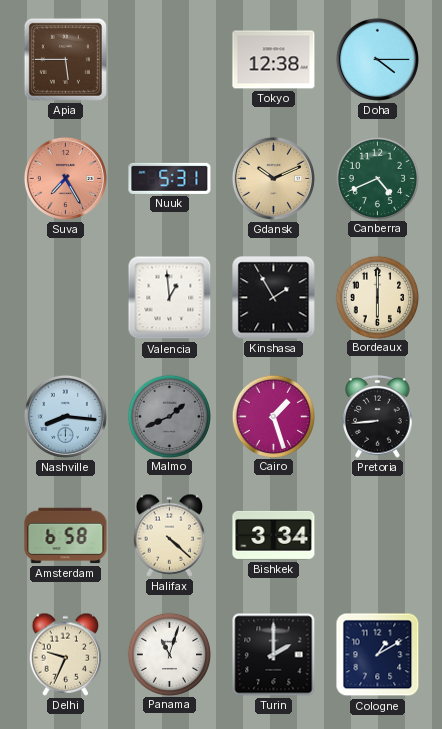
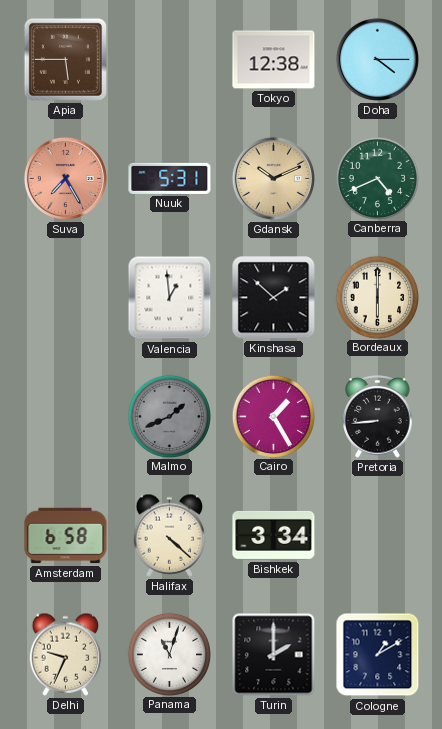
Kinshasa: 1:55 -> 1:52 (274, 298)
Nashville: 8:16 -> none (65, 416)
Cairo: 1:27 -> 1:25 (273, 416)
